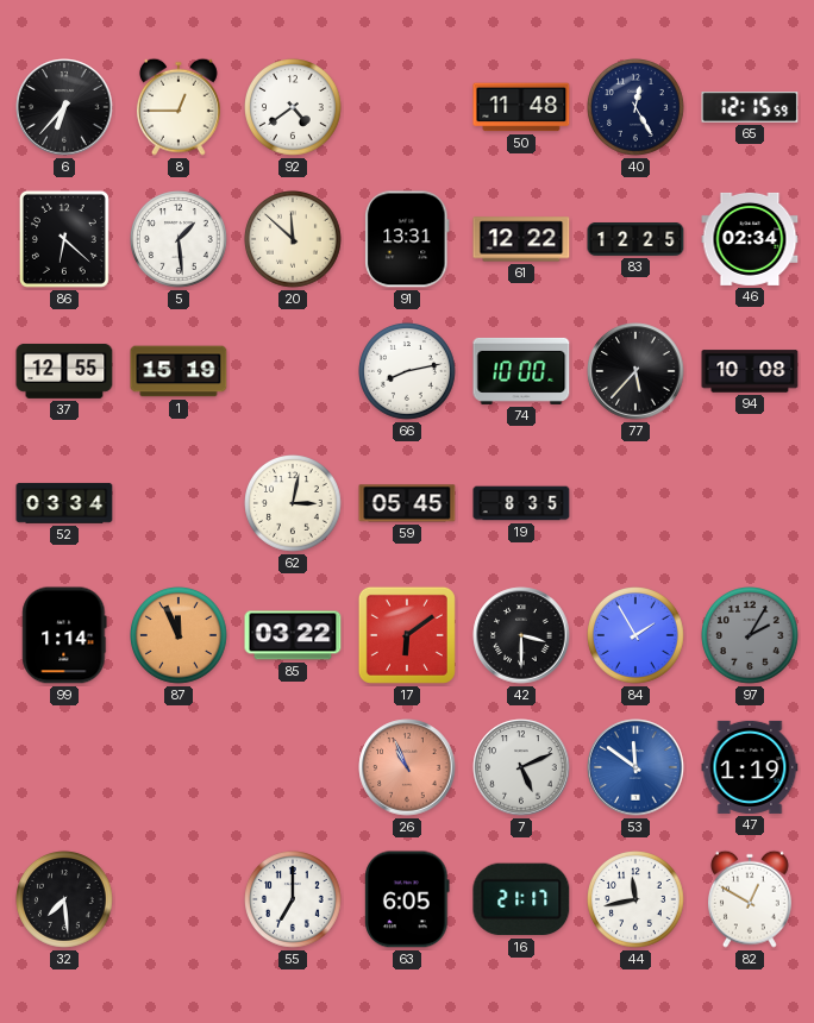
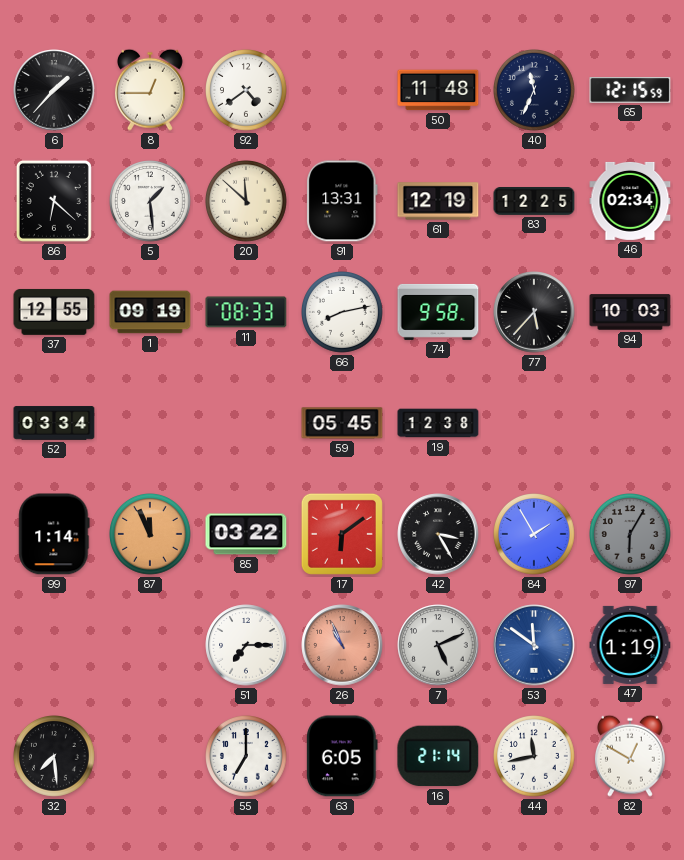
6: 6:37 -> 1:37 (54, 90)
40: 12:25 -> 11:34 (535, 91)
61: 12:22 -> 12:19 (438, 201)
1: 15:19 -> 09:19 (150, 312)
11: none -> 08:33 (246, 312)
74: 10:00 -> 9:58 (438, 312)
94: 10:08 -> 10:03 (630, 312)
62: 3:02 -> none (294, 504)
19: 8:35 -> 12:38 (438, 423)
42: 3:30 -> 3:25 (438, 534)
97: 2:05 -> 6:05 (631, 535)
51: none -> 7:15 (246, 645)
16: 21:17 -> 21:14 (438, 756)
